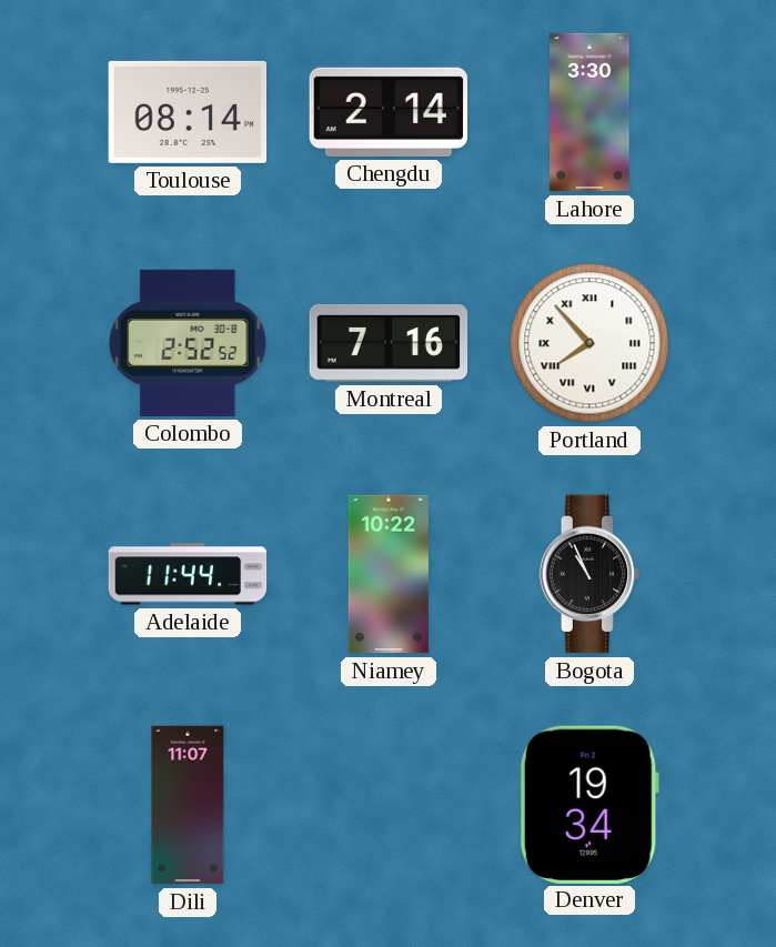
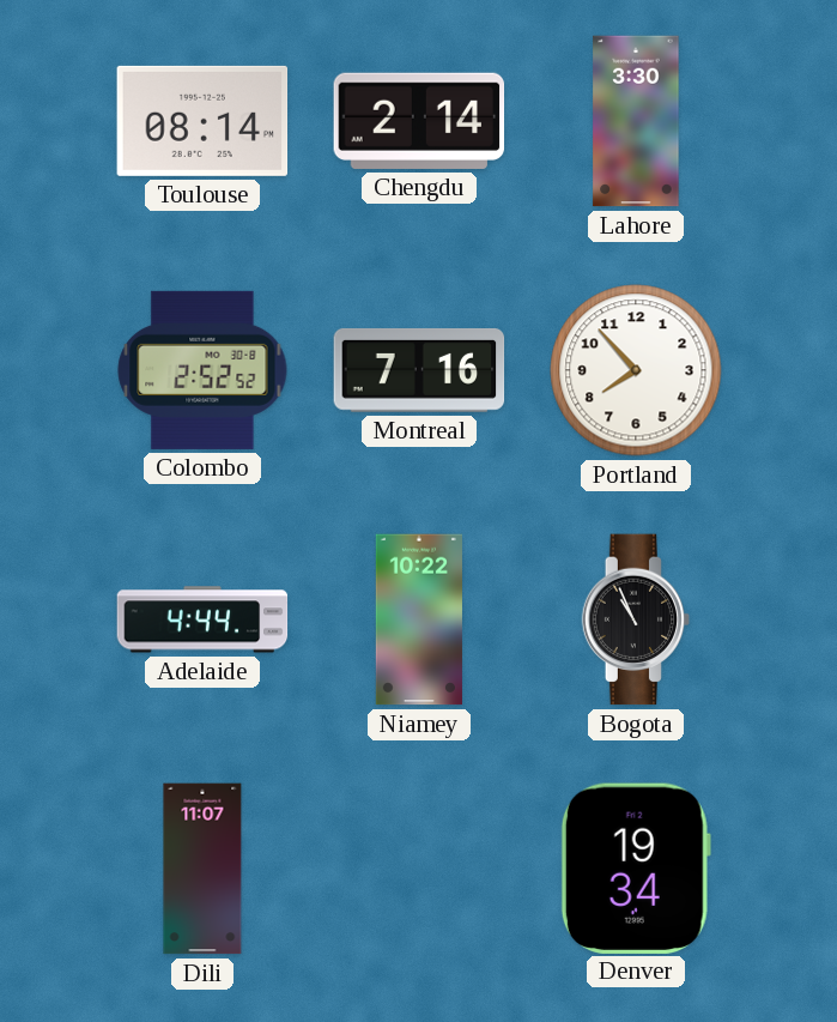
Portland numerals: Roman -> Arabic (636, 370)
Adelaide: 11:44 -> 4:44 (202, 619)
